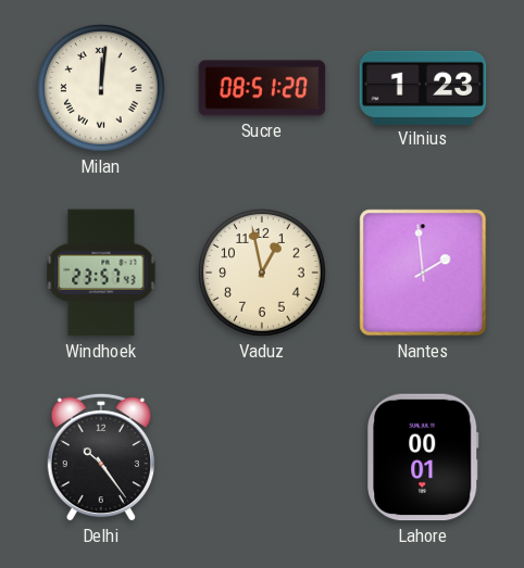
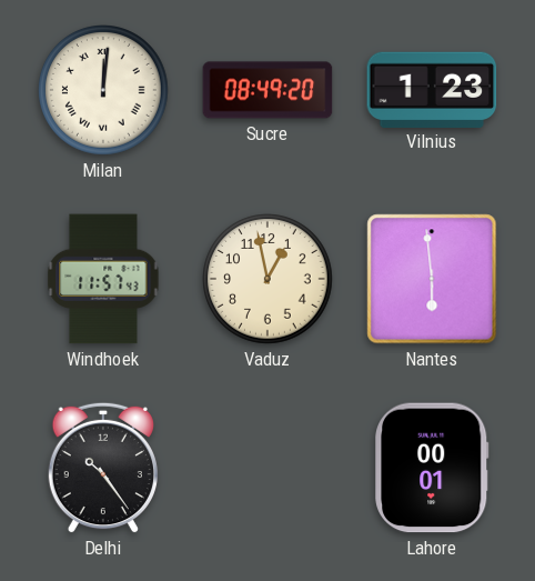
Sucre: 08:51 -> 08:49 (267, 90)
Windhoek: 23:57 -> 11:57 (103, 279)
Nantes: 1:59 -> 5:59 (432, 279)
